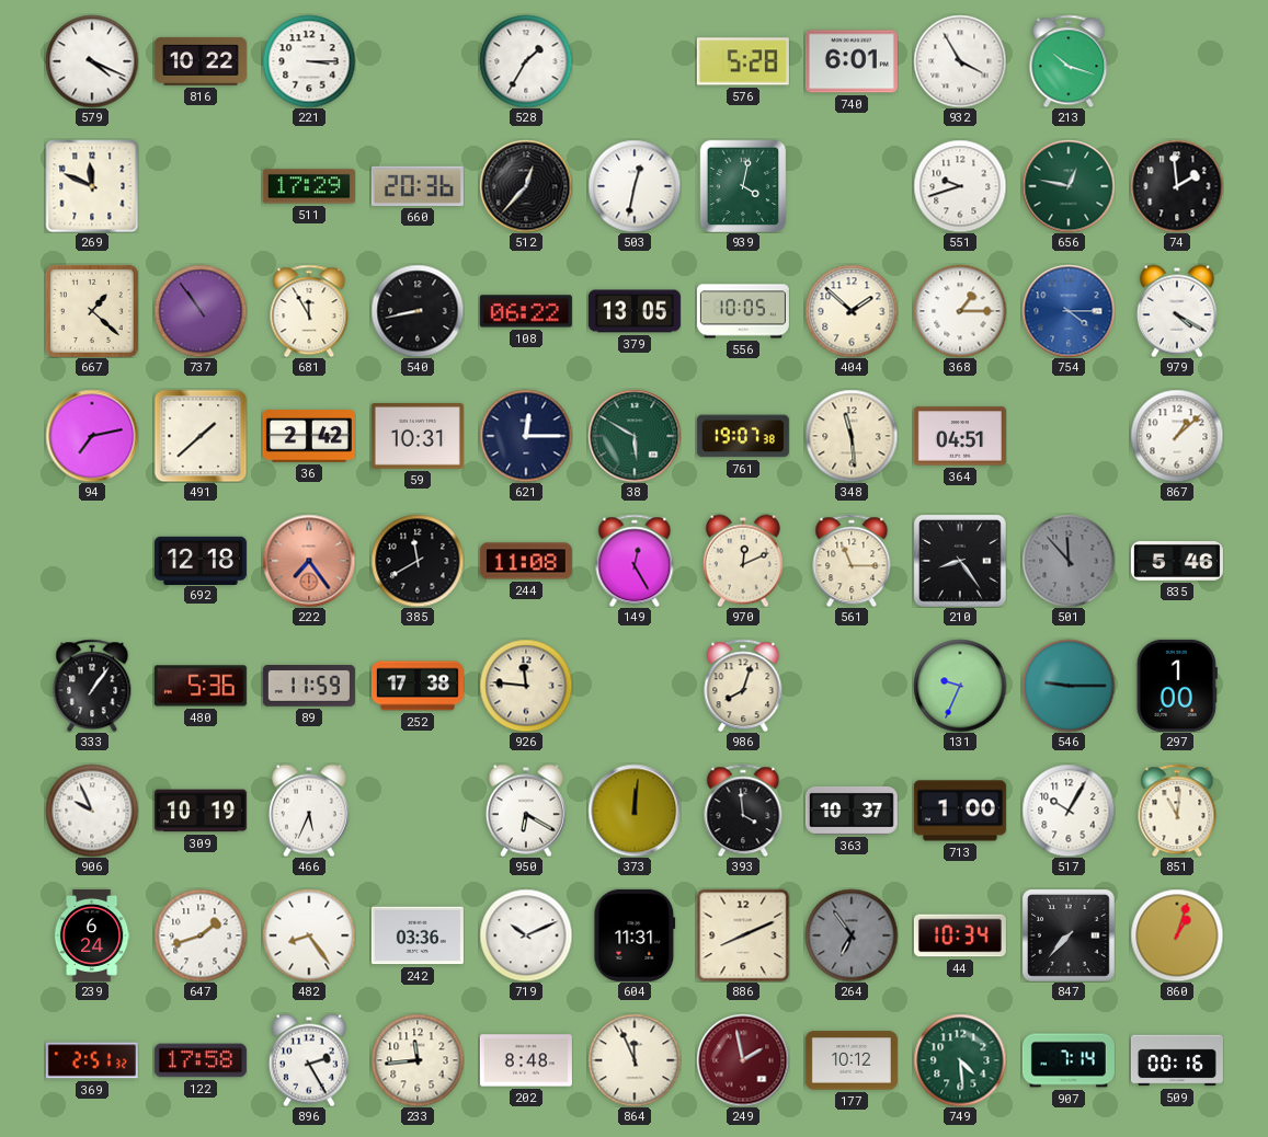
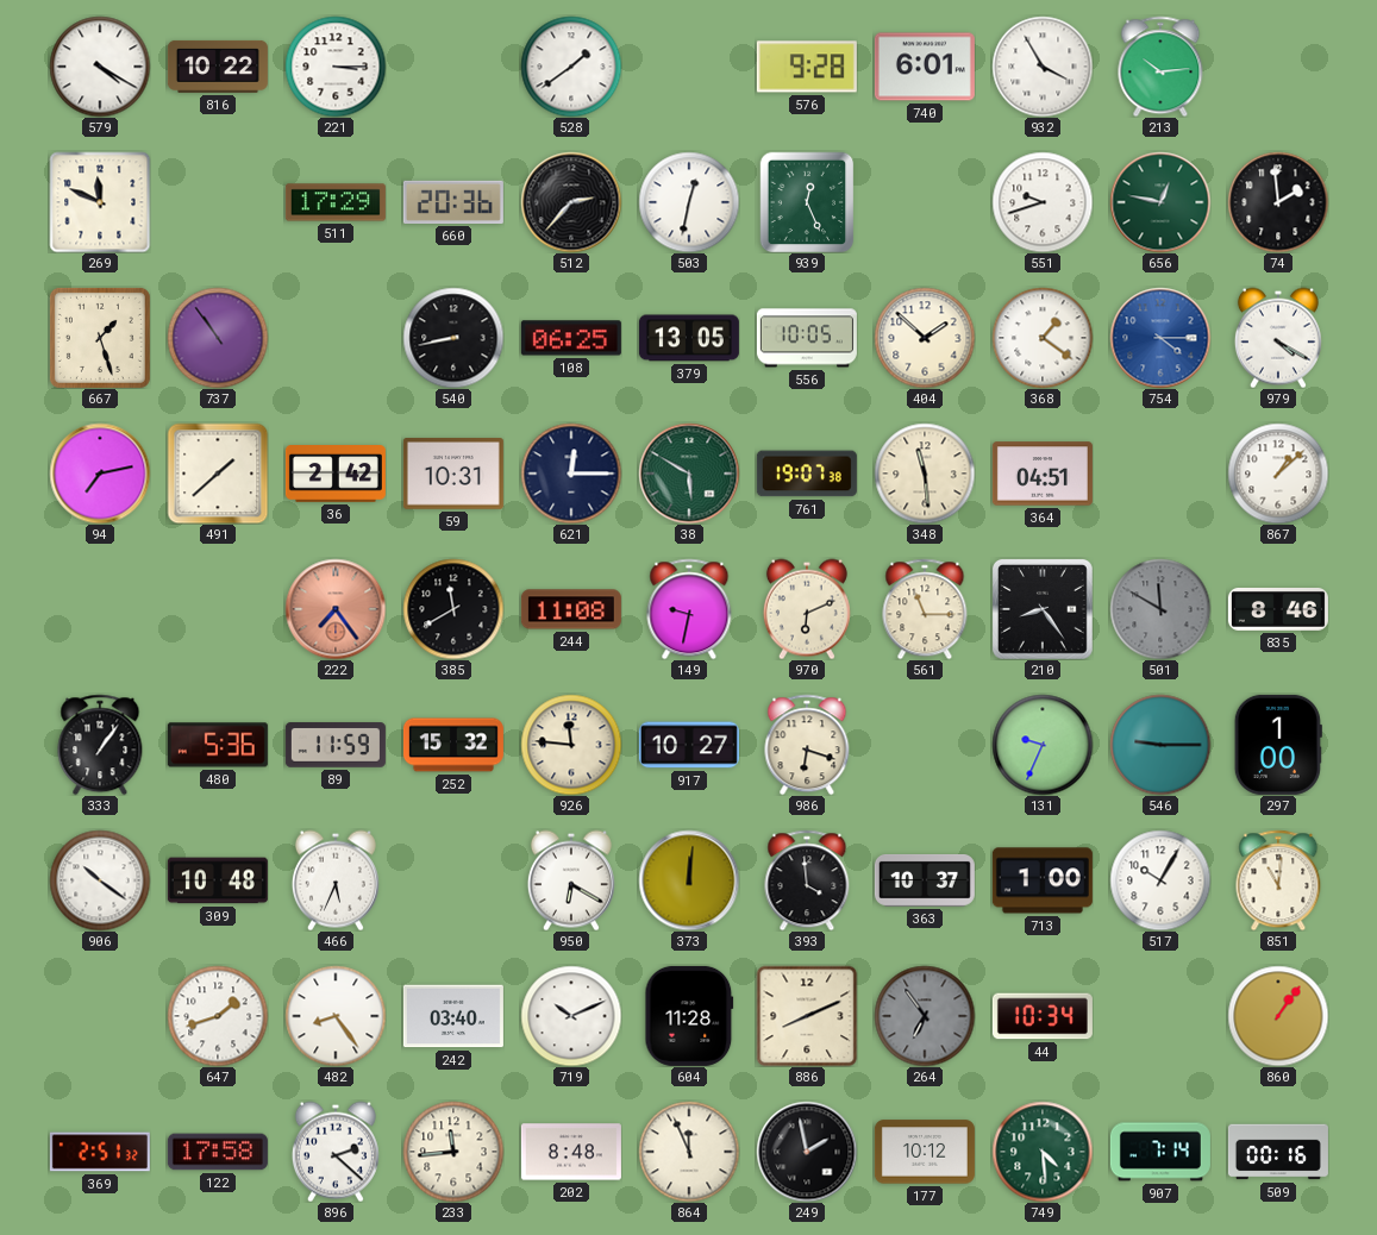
579: 4:19 -> 4:20 (100, 67)
528: 1:35 -> 1:39 (571, 67)
576: 5:28 -> 9:28 (807, 67)
213: 10:18 -> 10:14 (1160, 67)
512: 12:37 -> 2:37 (571, 202)
939: 4:02 -> 12:26 (807, 202)
667: 1:22 -> 1:27 (100, 338)
681: 11:55 -> none (309, 311)
108: 06:22 -> 06:25 (571, 338)
368: 1:15 -> 1:21 (1043, 338)
692: 12:18 -> none (201, 560)
149: 12:25 -> 9:32 (689, 609)
970: 12:11 -> 6:11 (807, 609)
501: 11:53 -> 11:50 (1160, 609)
835: 5:46 -> 8:46 (1278, 610)
252: 17:38 -> 15:32 (453, 745)
917: none -> 10:27 (689, 745)
986: 8:03 -> 6:18 (807, 745)
906: 9:56 -> 10:21 (100, 880)
309: 10:19 -> 10:48 (218, 880)
239: 6:24 -> none (92, 935)
242: 03:36 -> 03:40 (453, 1016)
604: 11:31 -> 11:28 (689, 1016)
847: 7:37 -> none (1069, 935)
860: 1:03 -> 1:06 (1278, 1016)
896: 2:25 -> 2:22 (336, 1152)
249 dial: burgundy -> black (807, 1152)
